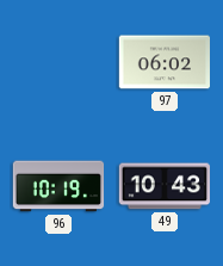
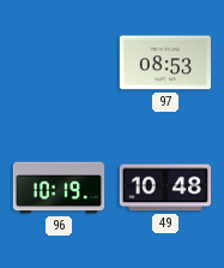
97: 06:02 -> 08:53 (164, 62)
49: 10:43 -> 10:48 (164, 187)
